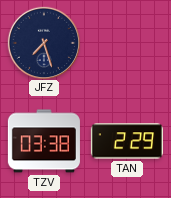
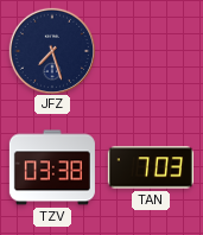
TAN: 2:29 -> 7:03 (151, 167)
